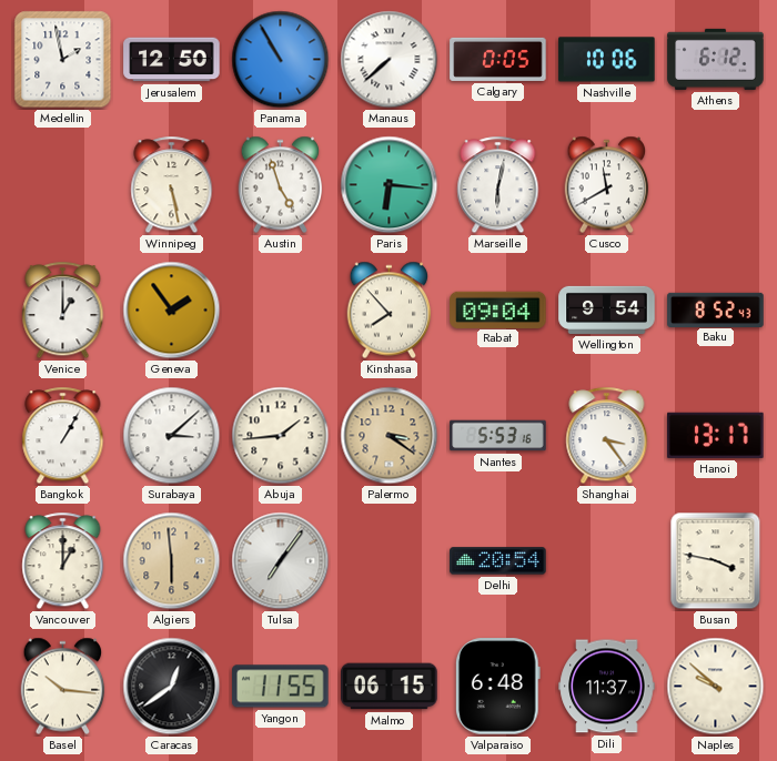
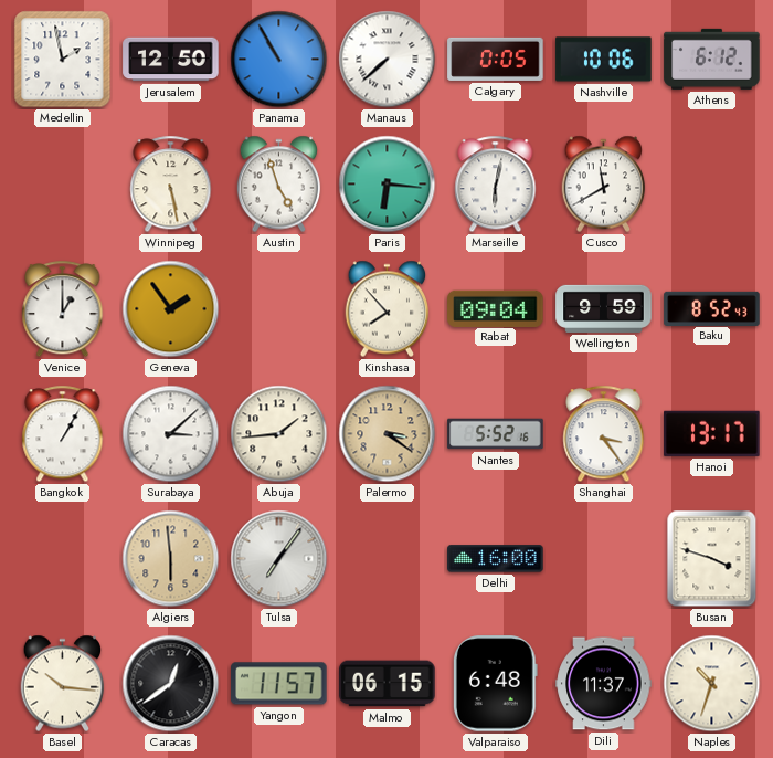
Wellington: 9:54 -> 9:59 (604, 308)
Nantes: 5:53 -> 5:52 (496, 434)
Vancouver: 1:00 -> none (63, 561)
Delhi: 20:54 -> 16:00 (496, 559)
Busan: 3:47 -> 3:48 (712, 559)
Yangon: 11:55 -> 11:57 (279, 684)
Naples: 9:52 -> 10:33 (712, 684)
